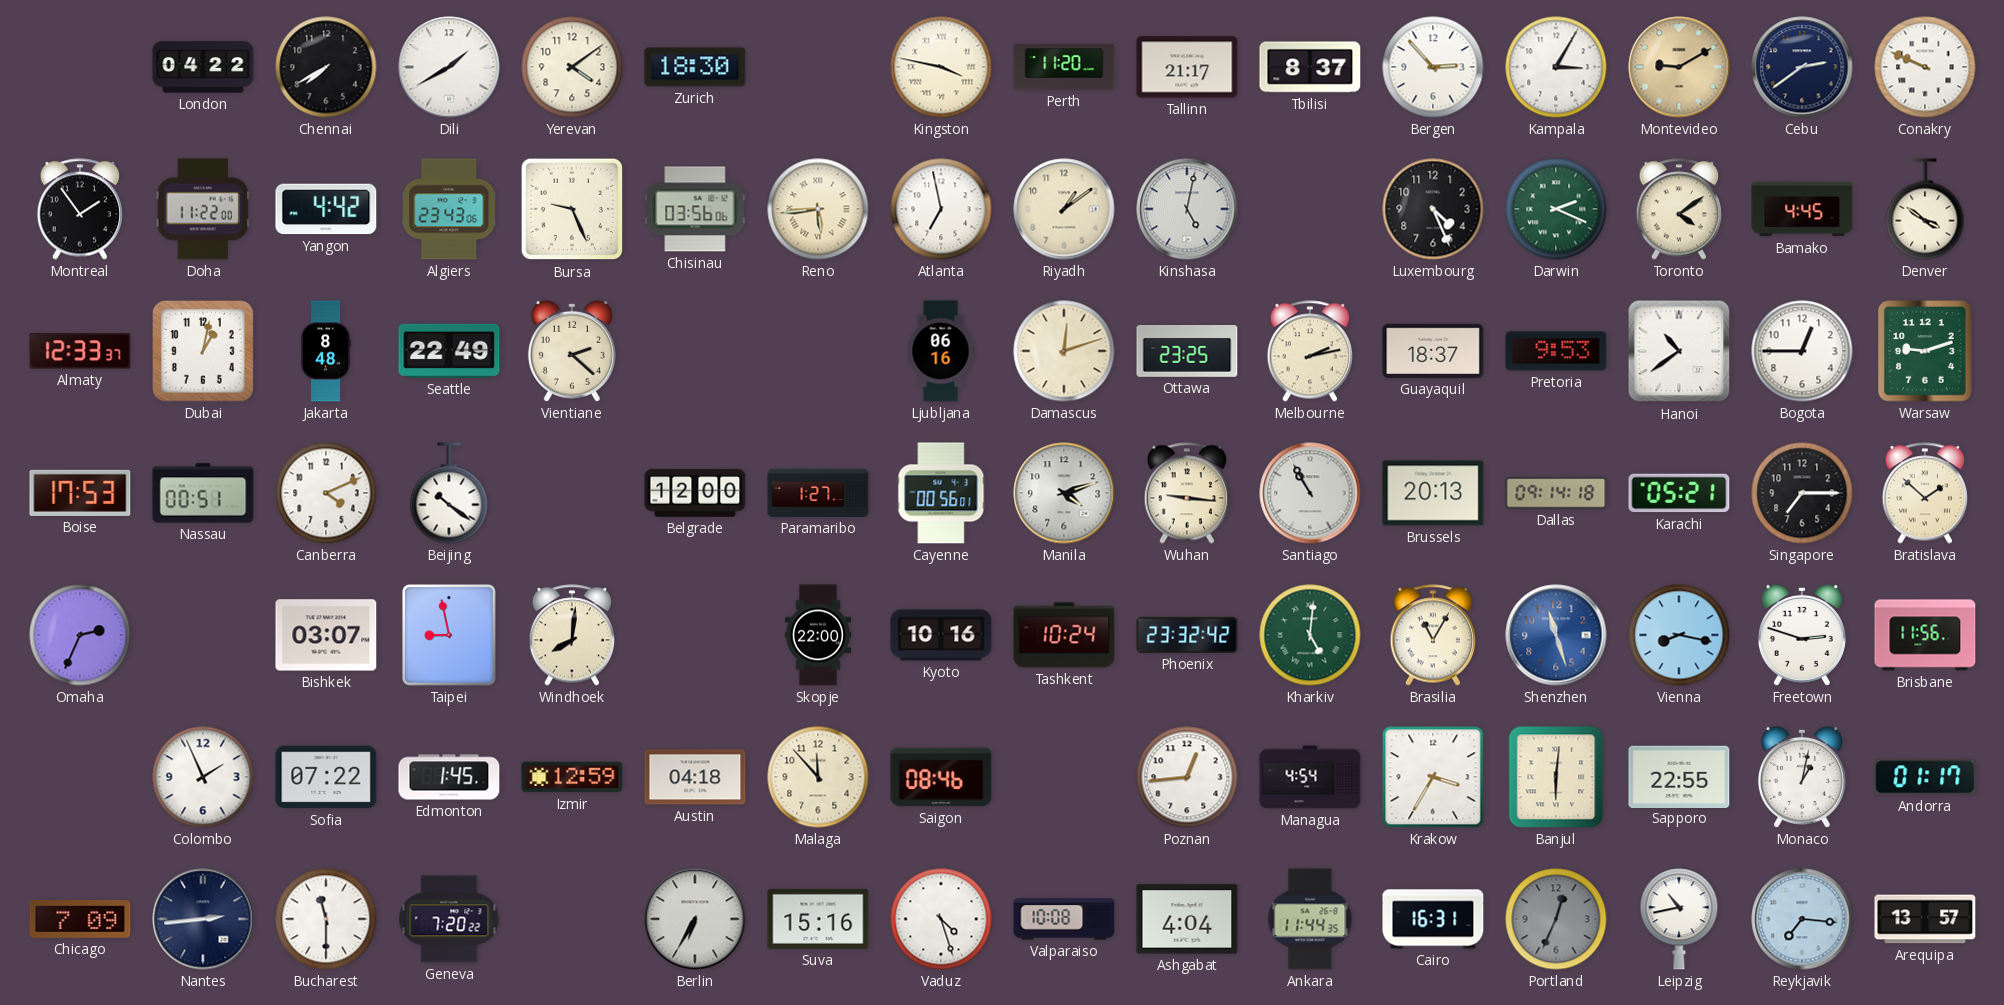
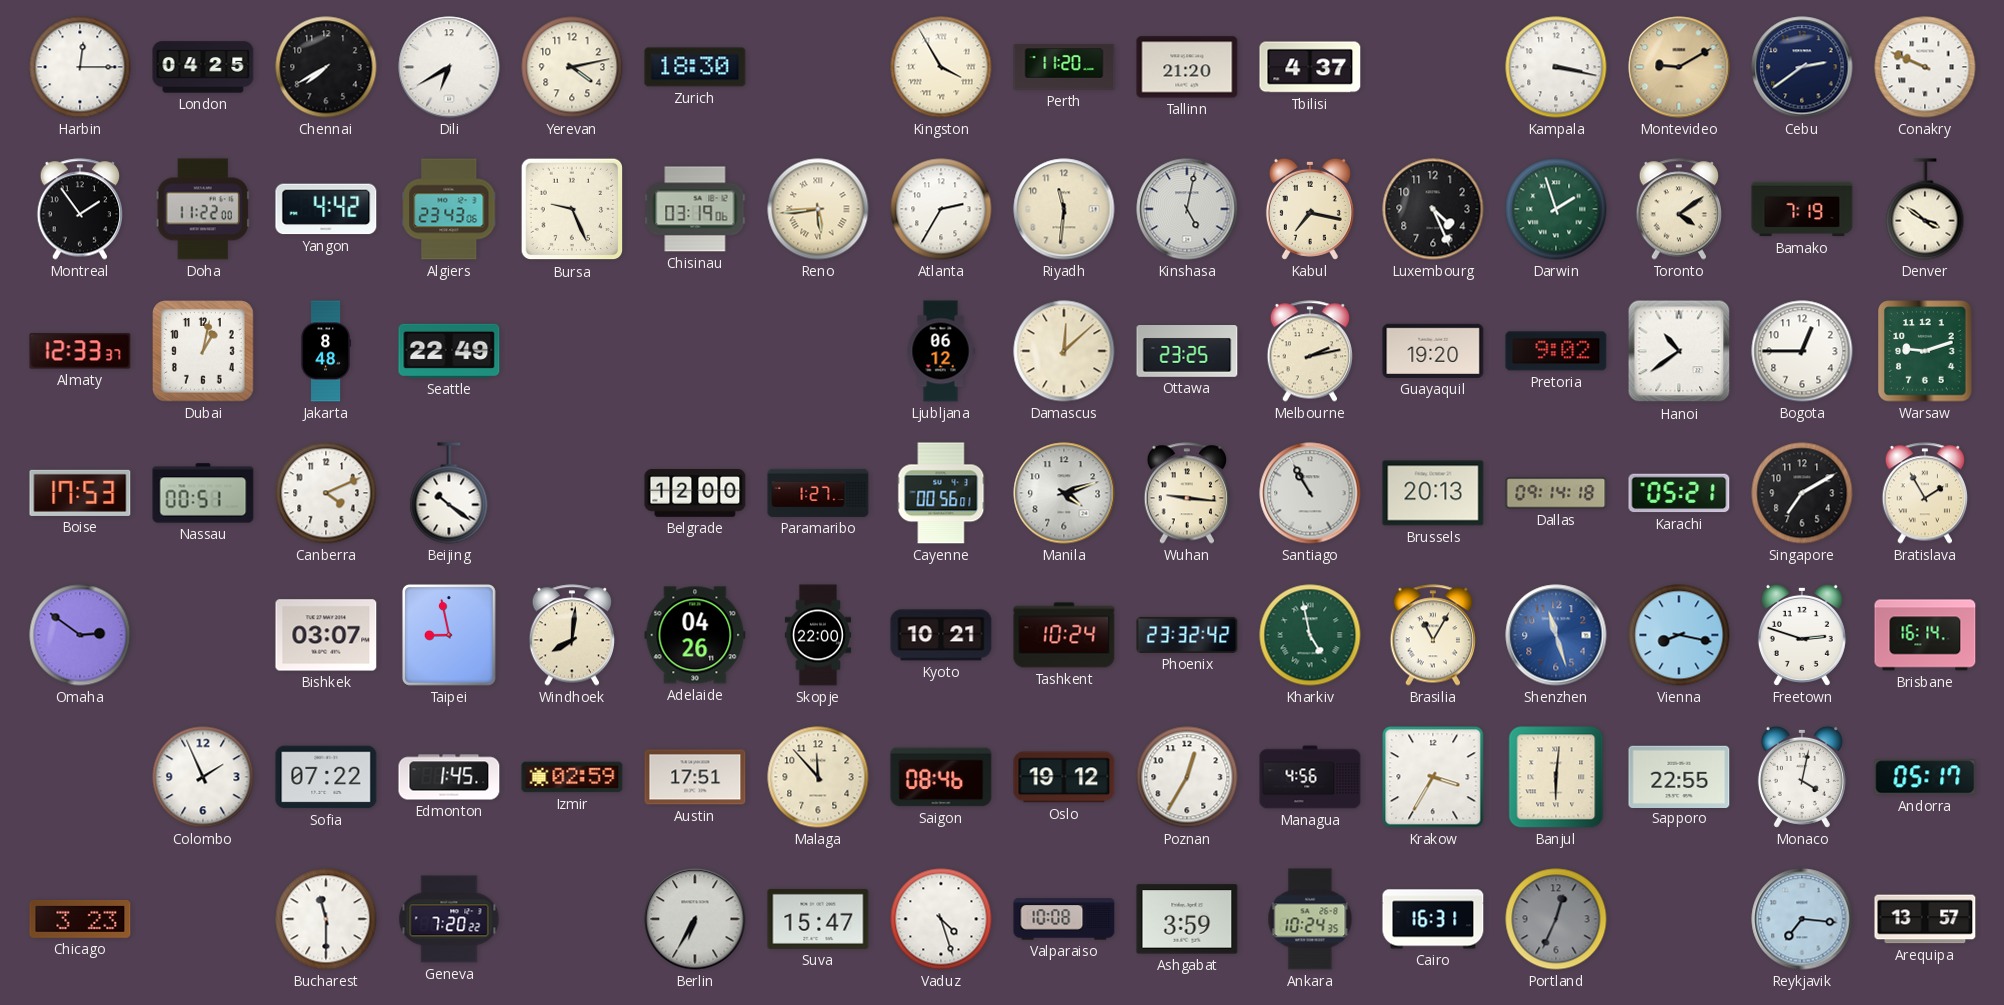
Harbin: none -> 12:15 (80, 67)
London: 04:22 -> 04:25 (203, 67)
Dili: 1:40 -> 6:40 (449, 67)
Yerevan: 4:09 -> 4:13 (572, 67)
Kingston: 3:47 -> 3:55 (941, 67)
Tallinn: 21:17 -> 21:20 (1187, 67)
Tbilisi: 8:37 -> 4:37 (1310, 67)
Bergen: 2:53 -> none (1433, 67)
Kampala: 3:05 -> 3:17 (1556, 67)
Chisinau: 03:56 -> 03:19 (695, 209)
Atlanta: 6:58 -> 2:35 (941, 209)
Riyadh: 1:09 -> 11:31 (1064, 209)
Kabul: none -> 7:17 (1310, 209)
Darwin: 2:19 -> 1:57 (1556, 209)
Bamako: 4:45 -> 7:19 (1802, 209)
Vientiane: 2:22 -> none (572, 351)
Ljubljana: 06:16 -> 06:12 (941, 351)
Damascus: 12:12 -> 12:08 (1064, 351)
Guayaquil: 18:37 -> 19:20 (1433, 351)
Pretoria: 9:53 -> 9:02 (1556, 351)
Singapore: 7:15 -> 7:10 (1802, 493)
Bratislava: 1:52 -> 1:55 (1925, 493)
Omaha: 2:34 -> 2:51 (80, 635)
Adelaide: none -> 04:26 (695, 635)
Kyoto: 10:16 -> 10:21 (941, 635)
Kharkiv: 5:01 -> 4:58 (1310, 635)
Brisbane: 11:56 -> 16:14 (1925, 635)
Izmir: 12:59 -> 02:59 (572, 777)
Austin: 04:18 -> 17:51 (695, 777)
Oslo: none -> 19:12 (1064, 777)
Poznan: 12:44 -> 12:35 (1187, 777)
Managua: 4:54 -> 4:56 (1310, 777)
Monaco: 1:02 -> 4:02 (1802, 777)
Andorra: 01:17 -> 05:17 (1925, 777)
Chicago: 7:09 -> 3:23 (80, 919)
Nantes: 2:44 -> none (203, 919)
Suva: 15:16 -> 15:47 (818, 919)
Ashgabat: 4:04 -> 3:59 (1187, 919)
Ankara: 11:44 -> 10:24 (1310, 919)
Leipzig: 10:43 -> none (1679, 919)
